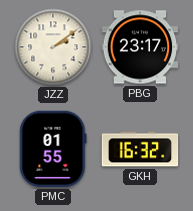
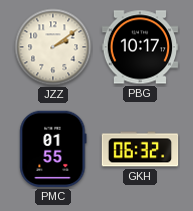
PBG: 23:17 -> 10:17 (140, 47)
GKH: 16:32 -> 06:32 (140, 149)
